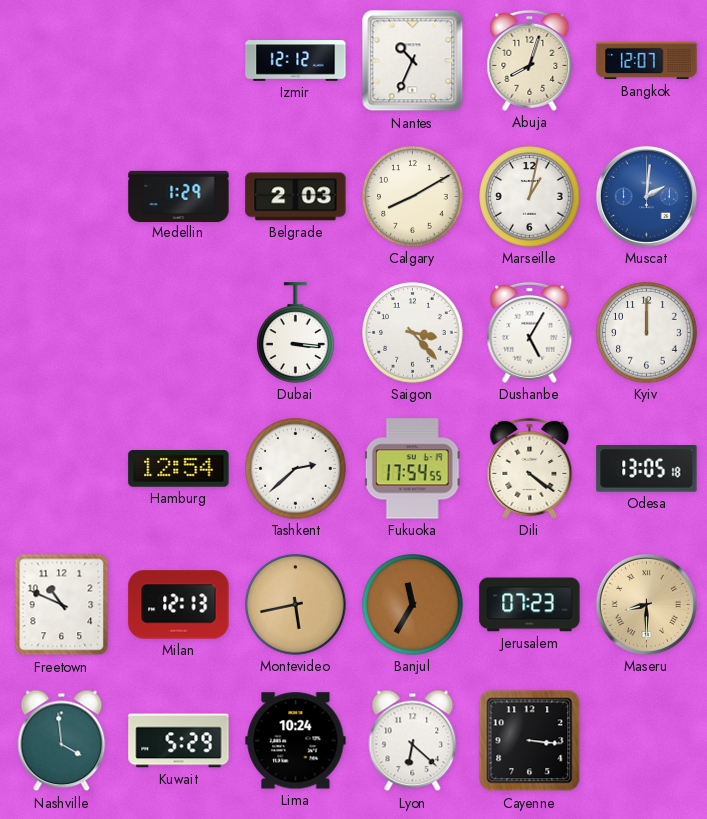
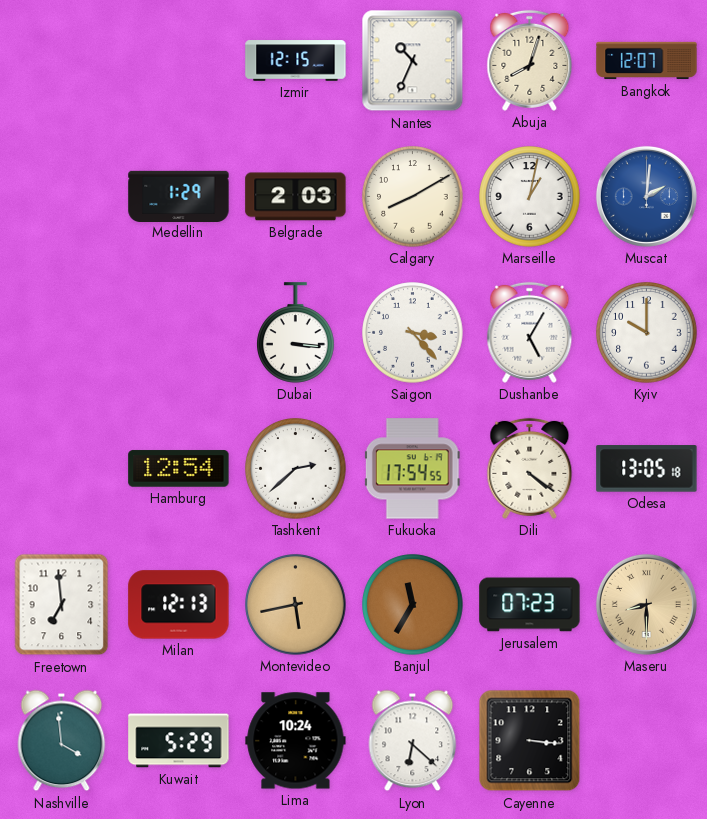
Izmir: 12:12 -> 12:15 (296, 61)
Kyiv: 12:00 -> 10:00 (647, 333)
Freetown: 10:49 -> 6:59 (62, 605)
